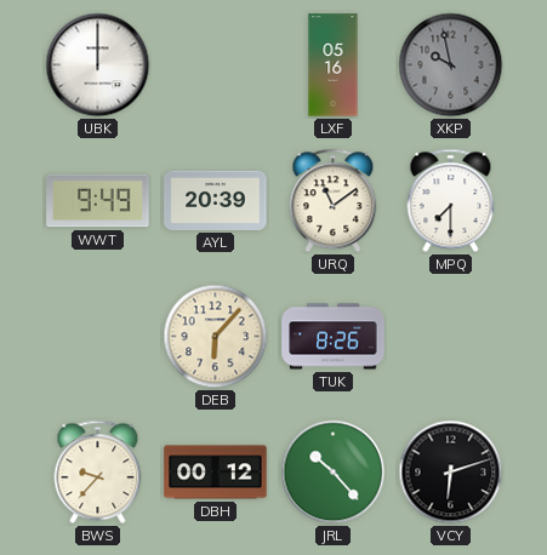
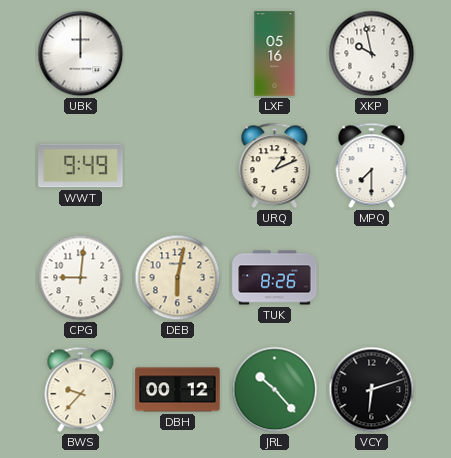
XKP dial: grey -> white (372, 54)
AYL: 20:39 -> none (216, 200)
URQ: 11:09 -> 1:11 (275, 166)
CPG: none -> 9:01 (81, 278)
DEB: 6:07 -> 6:02 (178, 278)
